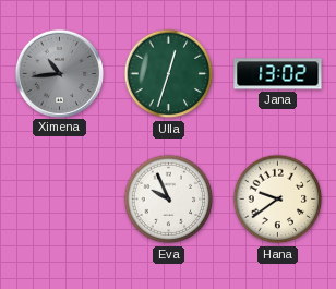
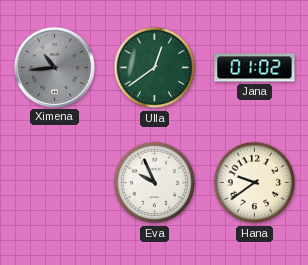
Ulla: 12:33 -> 12:39 (155, 68)
Jana: 13:02 -> 01:02 (255, 68)
